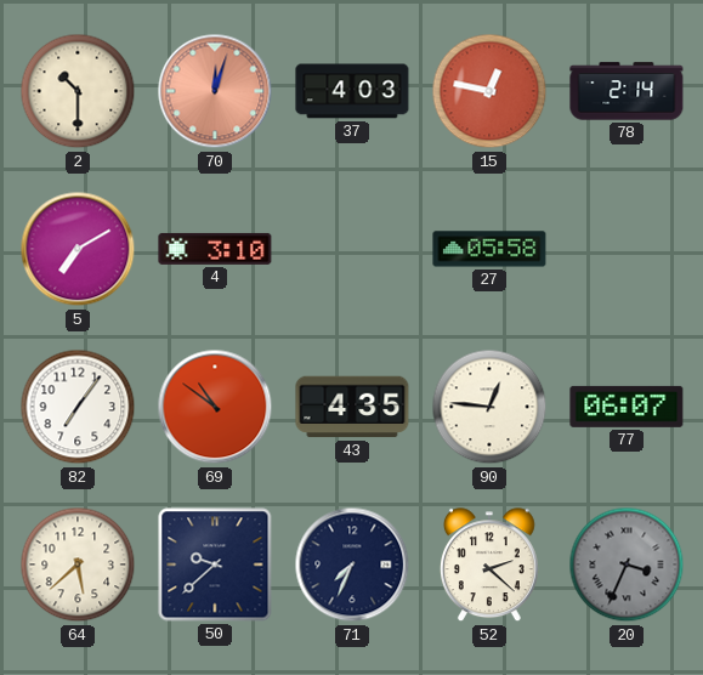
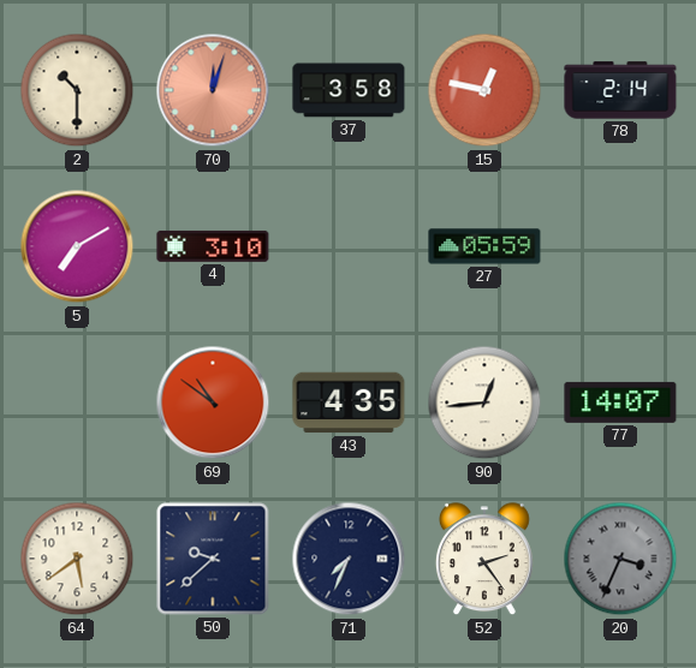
37: 4:03 -> 3:58 (349, 90)
27: 05:58 -> 05:59 (484, 246)
82: 7:06 -> none (78, 407)
90: 12:46 -> 12:44 (484, 402)
77: 06:07 -> 14:07 (620, 402)
64: 5:38 -> 5:39 (77, 559)
52: 2:22 -> 2:24 (484, 560)
